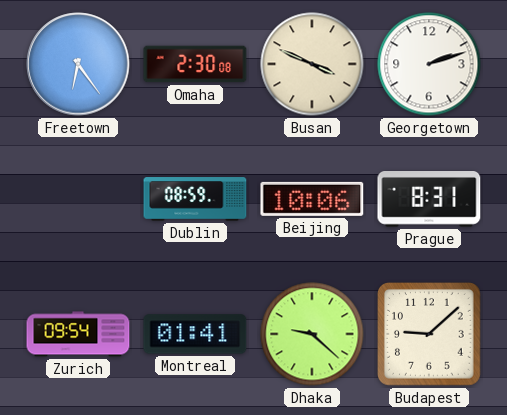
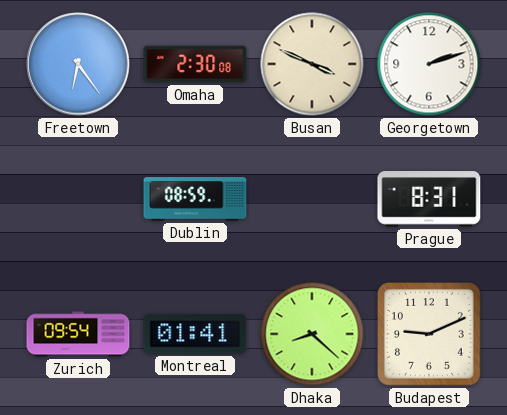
Beijing: 10:06 -> none (312, 199)
Dhaka: 9:22 -> 8:22 (312, 334)
Budapest: 9:08 -> 9:11 (430, 335)
